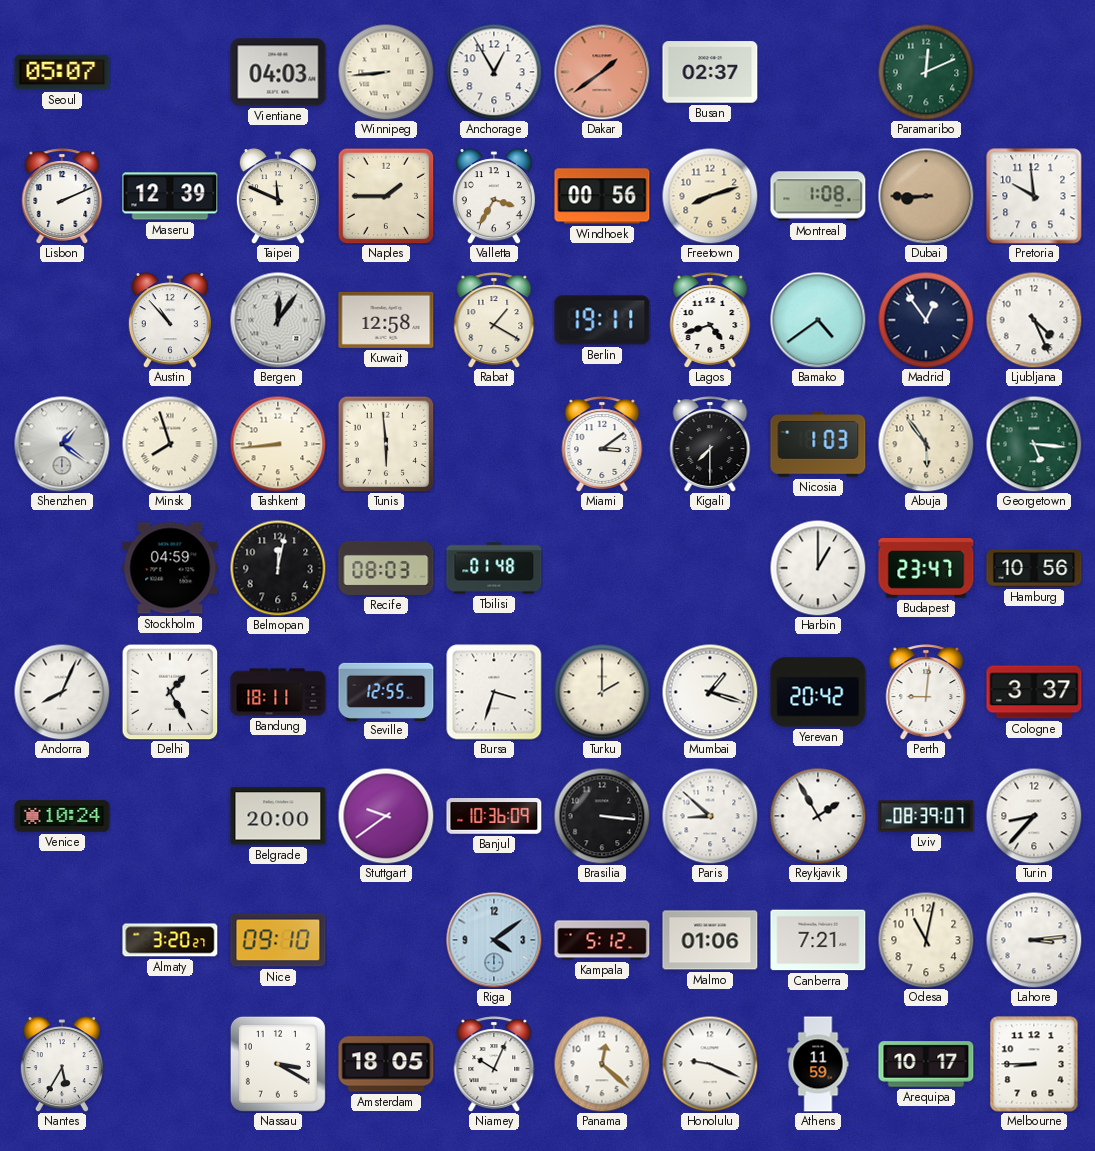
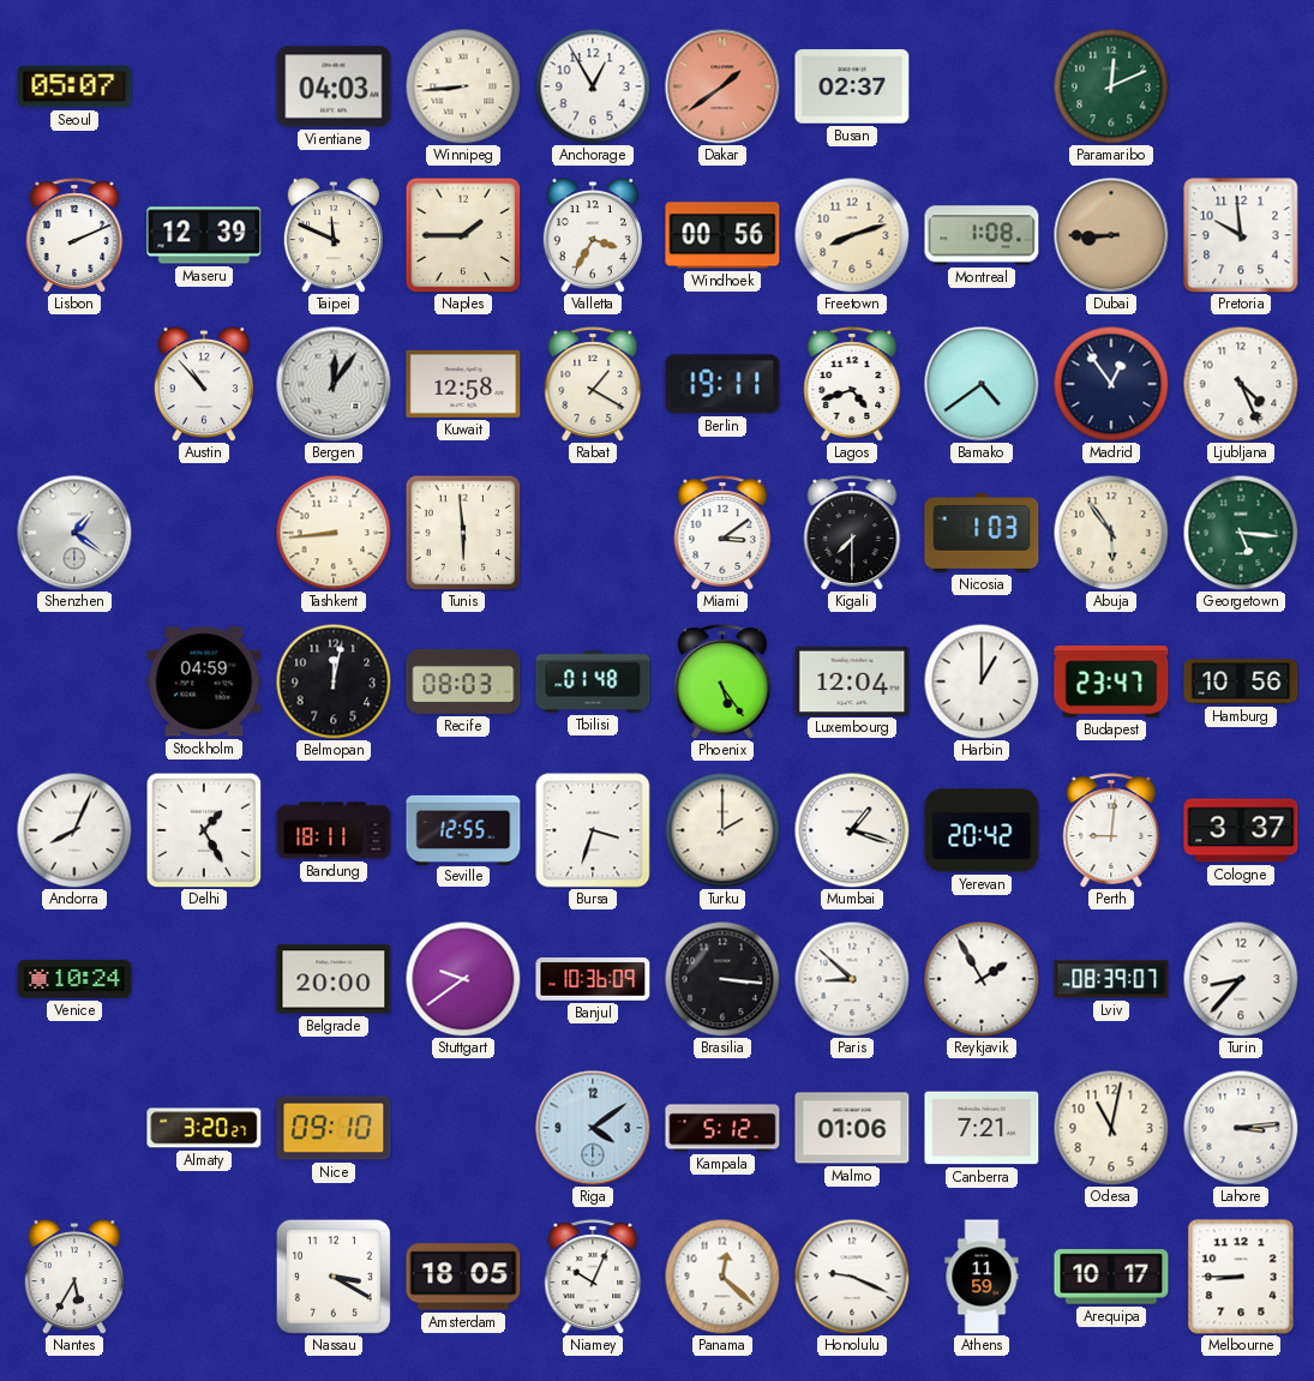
Minsk: 7:57 -> none (170, 444)
Phoenix: none -> 5:24 (722, 682)
Luxembourg: none -> 12:04 (852, 680)
